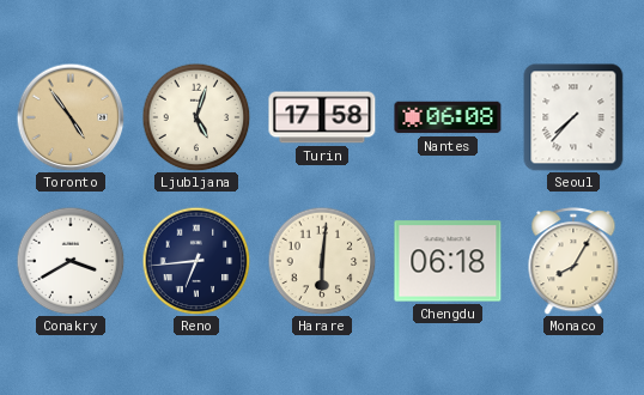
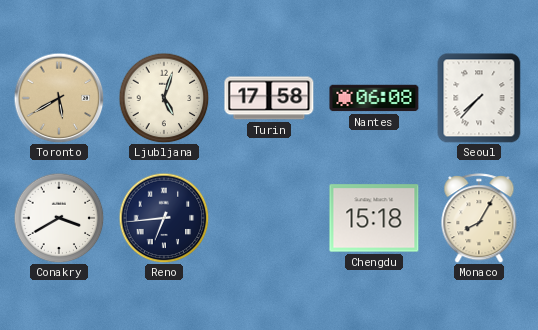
Toronto: 4:54 -> 5:40 (59, 98)
Harare: 6:01 -> none (322, 261)
Chengdu: 06:18 -> 15:18 (374, 218)
